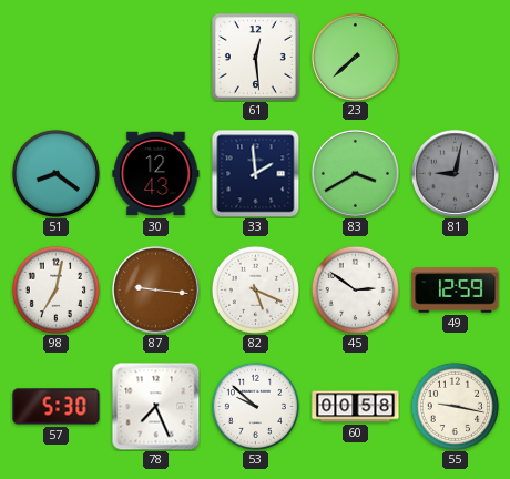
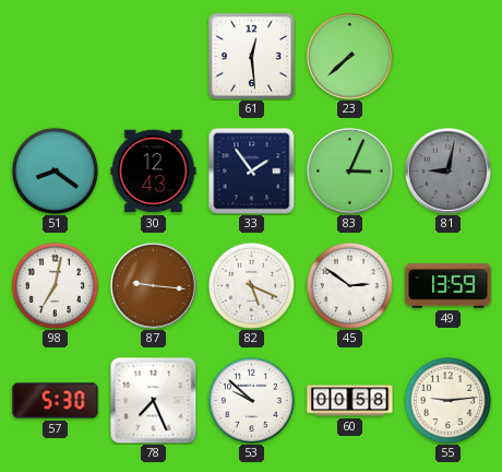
33: 1:59 -> 1:54 (251, 170)
83: 3:40 -> 3:04 (349, 170)
49: 12:59 -> 13:59 (449, 286)
55: 9:17 -> 9:14 (447, 400)
